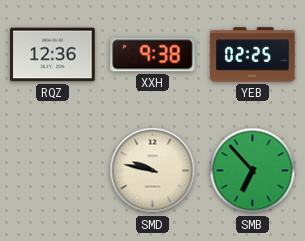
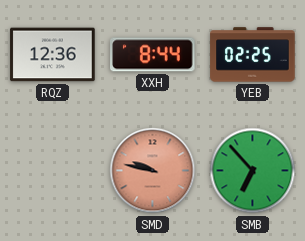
XXH: 9:38 -> 8:44 (153, 55)
SMD dial: cream -> salmon (153, 171)
